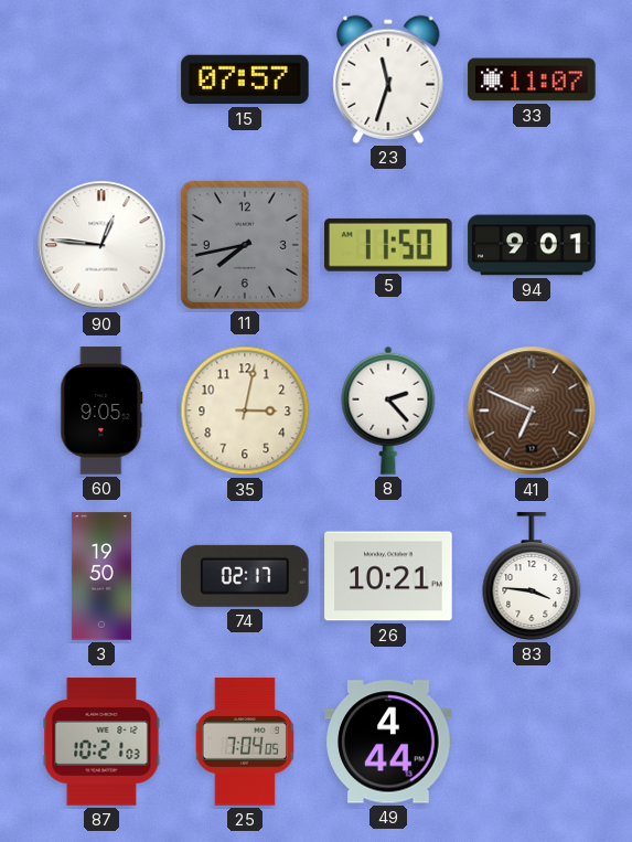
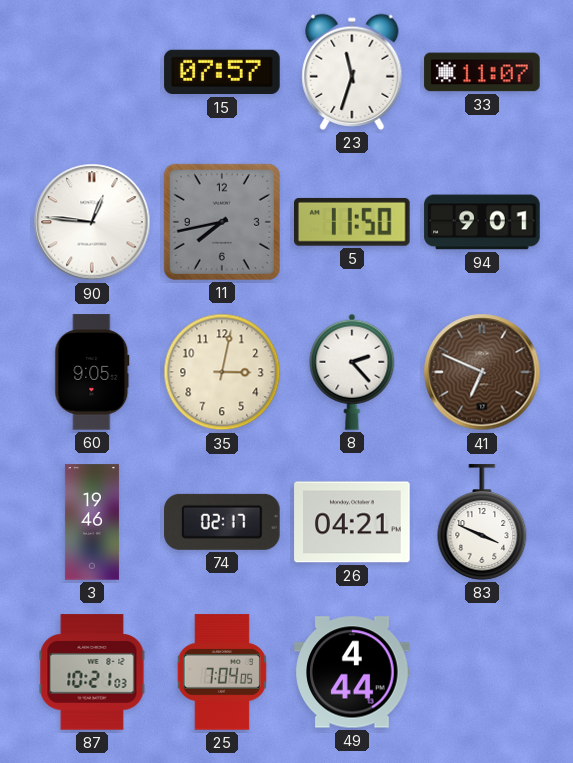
3: 19:50 -> 19:46 (92, 522)
26: 10:21 -> 04:21 (352, 522)
83: 3:46 -> 3:49 (482, 522)
